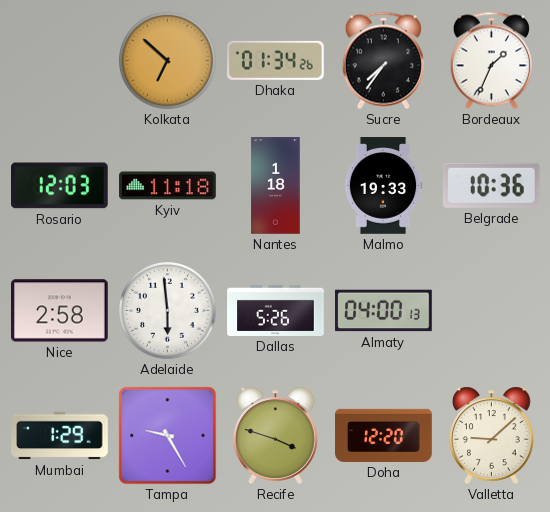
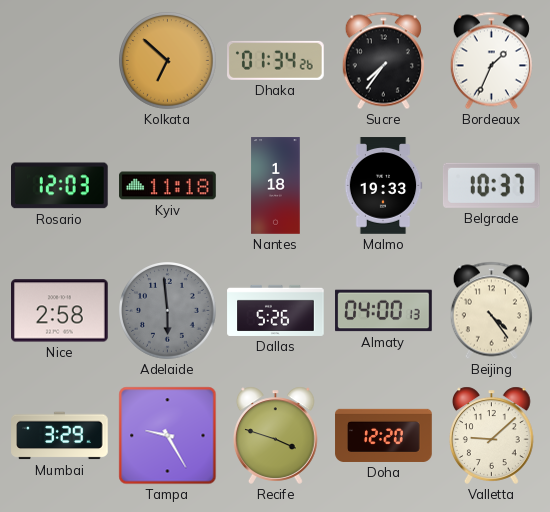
Belgrade: 10:36 -> 10:37 (491, 185)
Adelaide dial: white -> grey (168, 311)
Beijing: none -> 4:24 (491, 311)
Mumbai: 1:29 -> 3:29 (60, 436)
